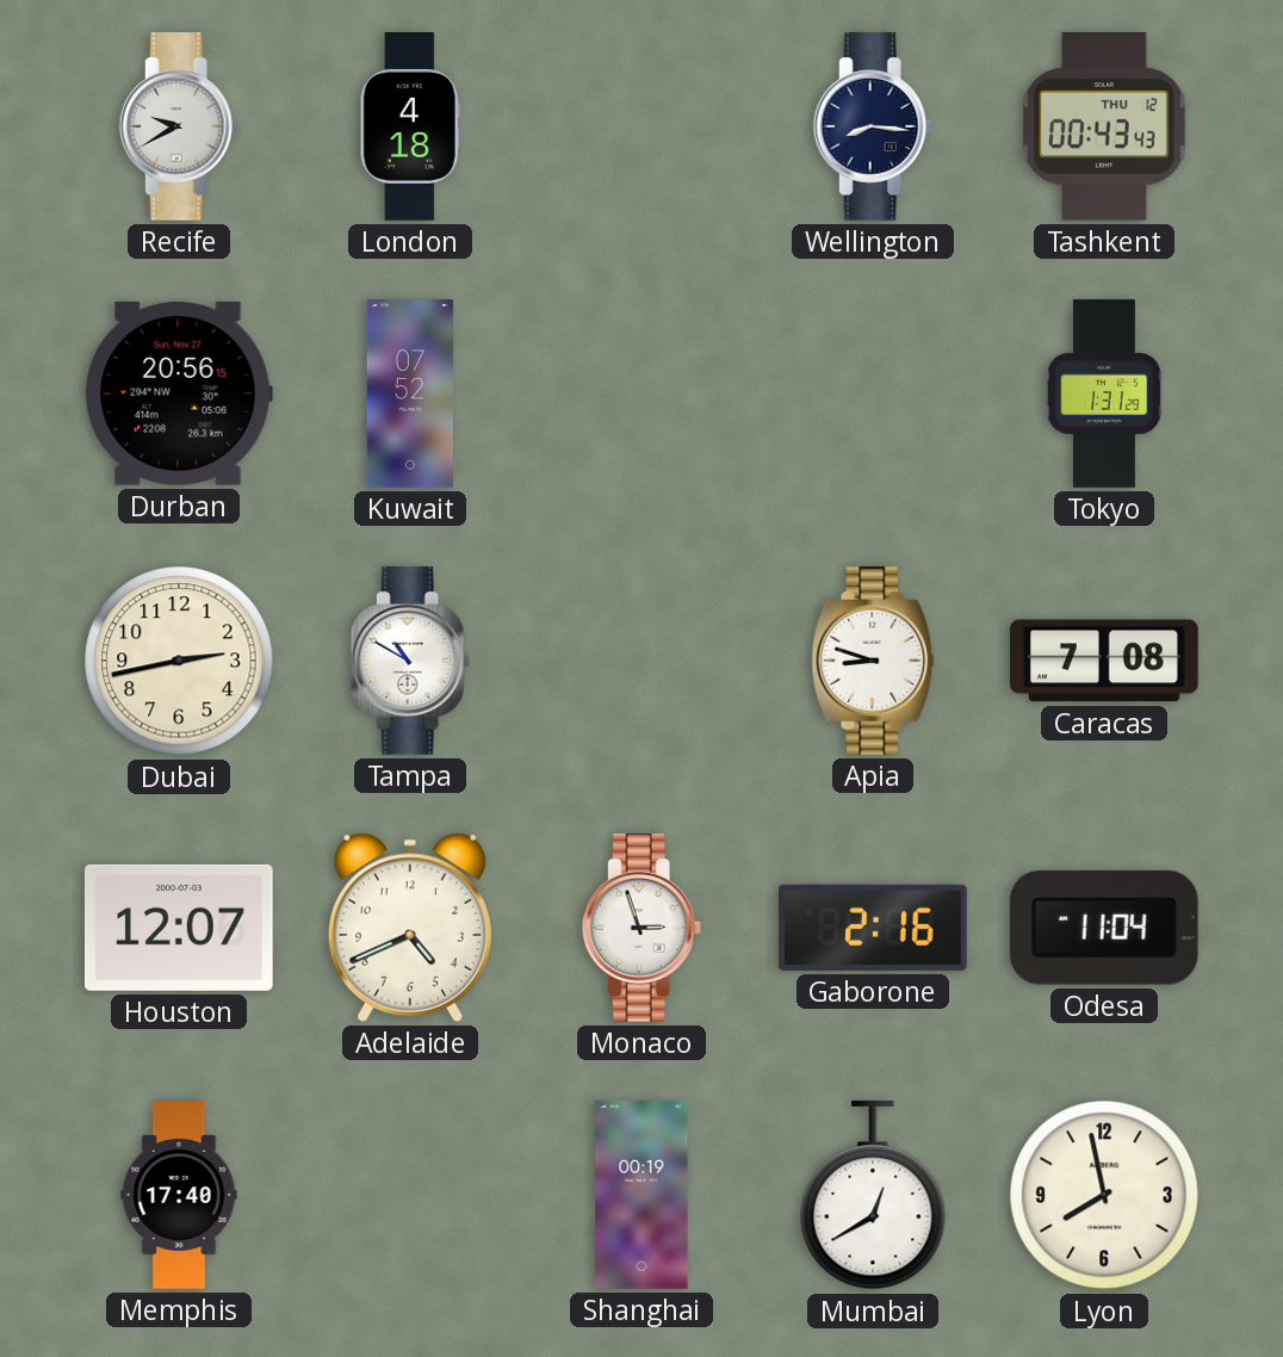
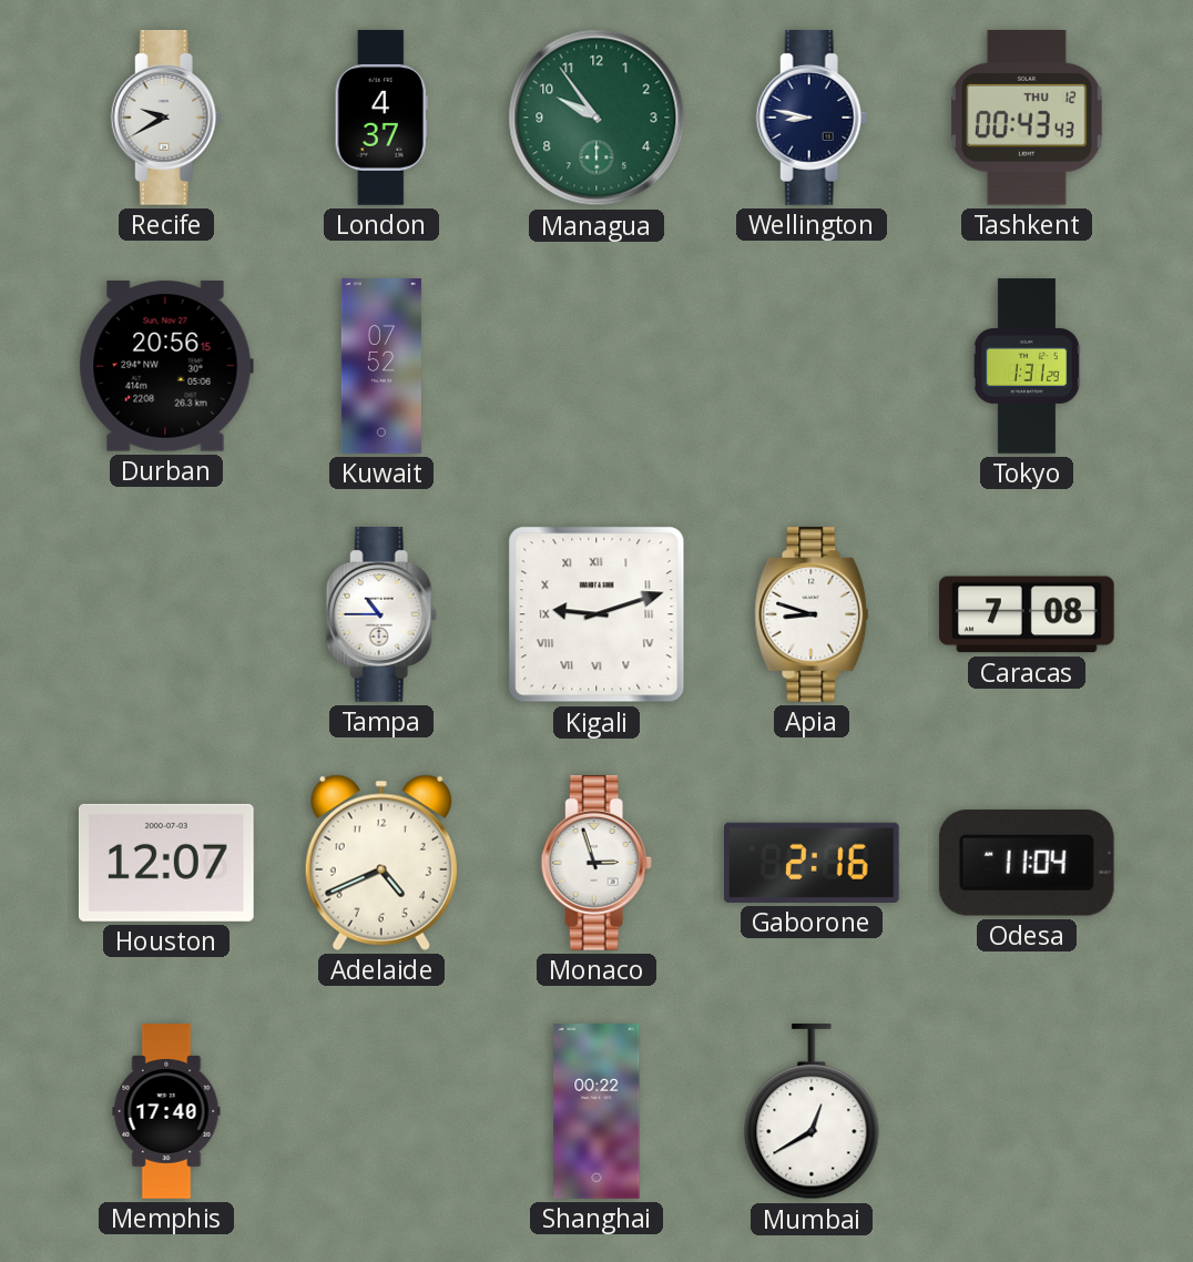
London: 4:18 -> 4:37 (381, 118)
Managua: none -> 9:54 (596, 118)
Wellington: 8:16 -> 8:47 (812, 119)
Dubai: 2:43 -> none (179, 661)
Tampa: 10:50 -> 10:45 (381, 615)
Kigali: none -> 9:12 (596, 614)
Shanghai: 00:19 -> 00:22 (596, 1111)
Lyon: 7:58 -> none (1104, 1195)
